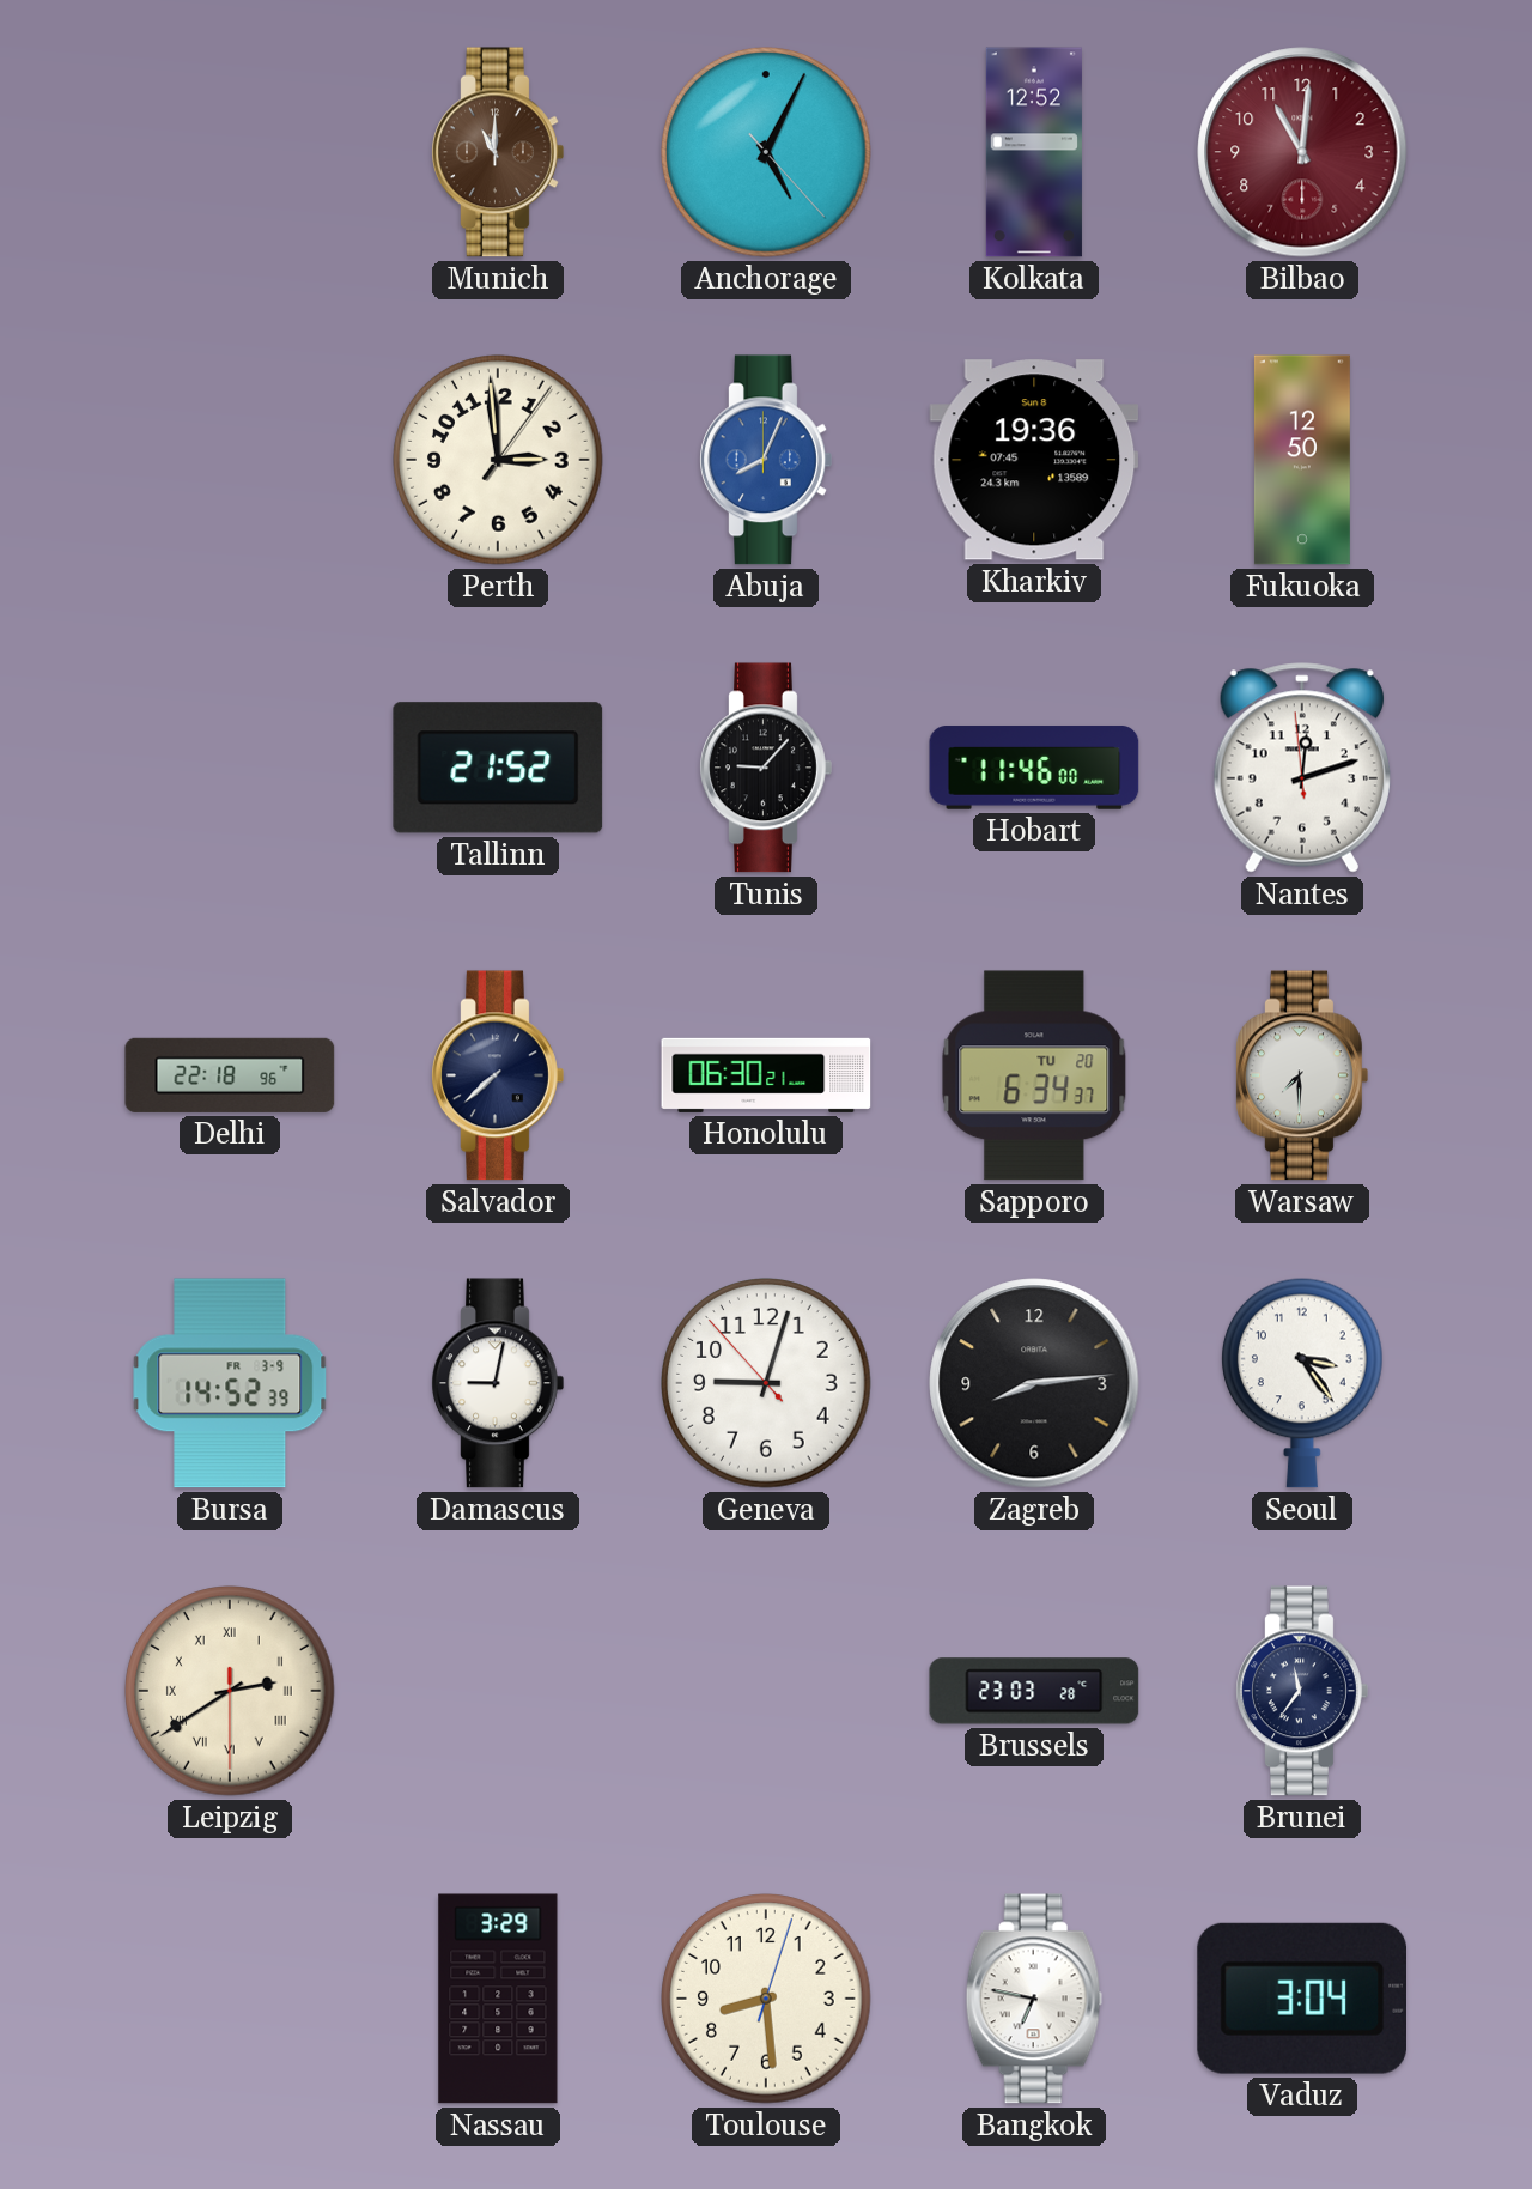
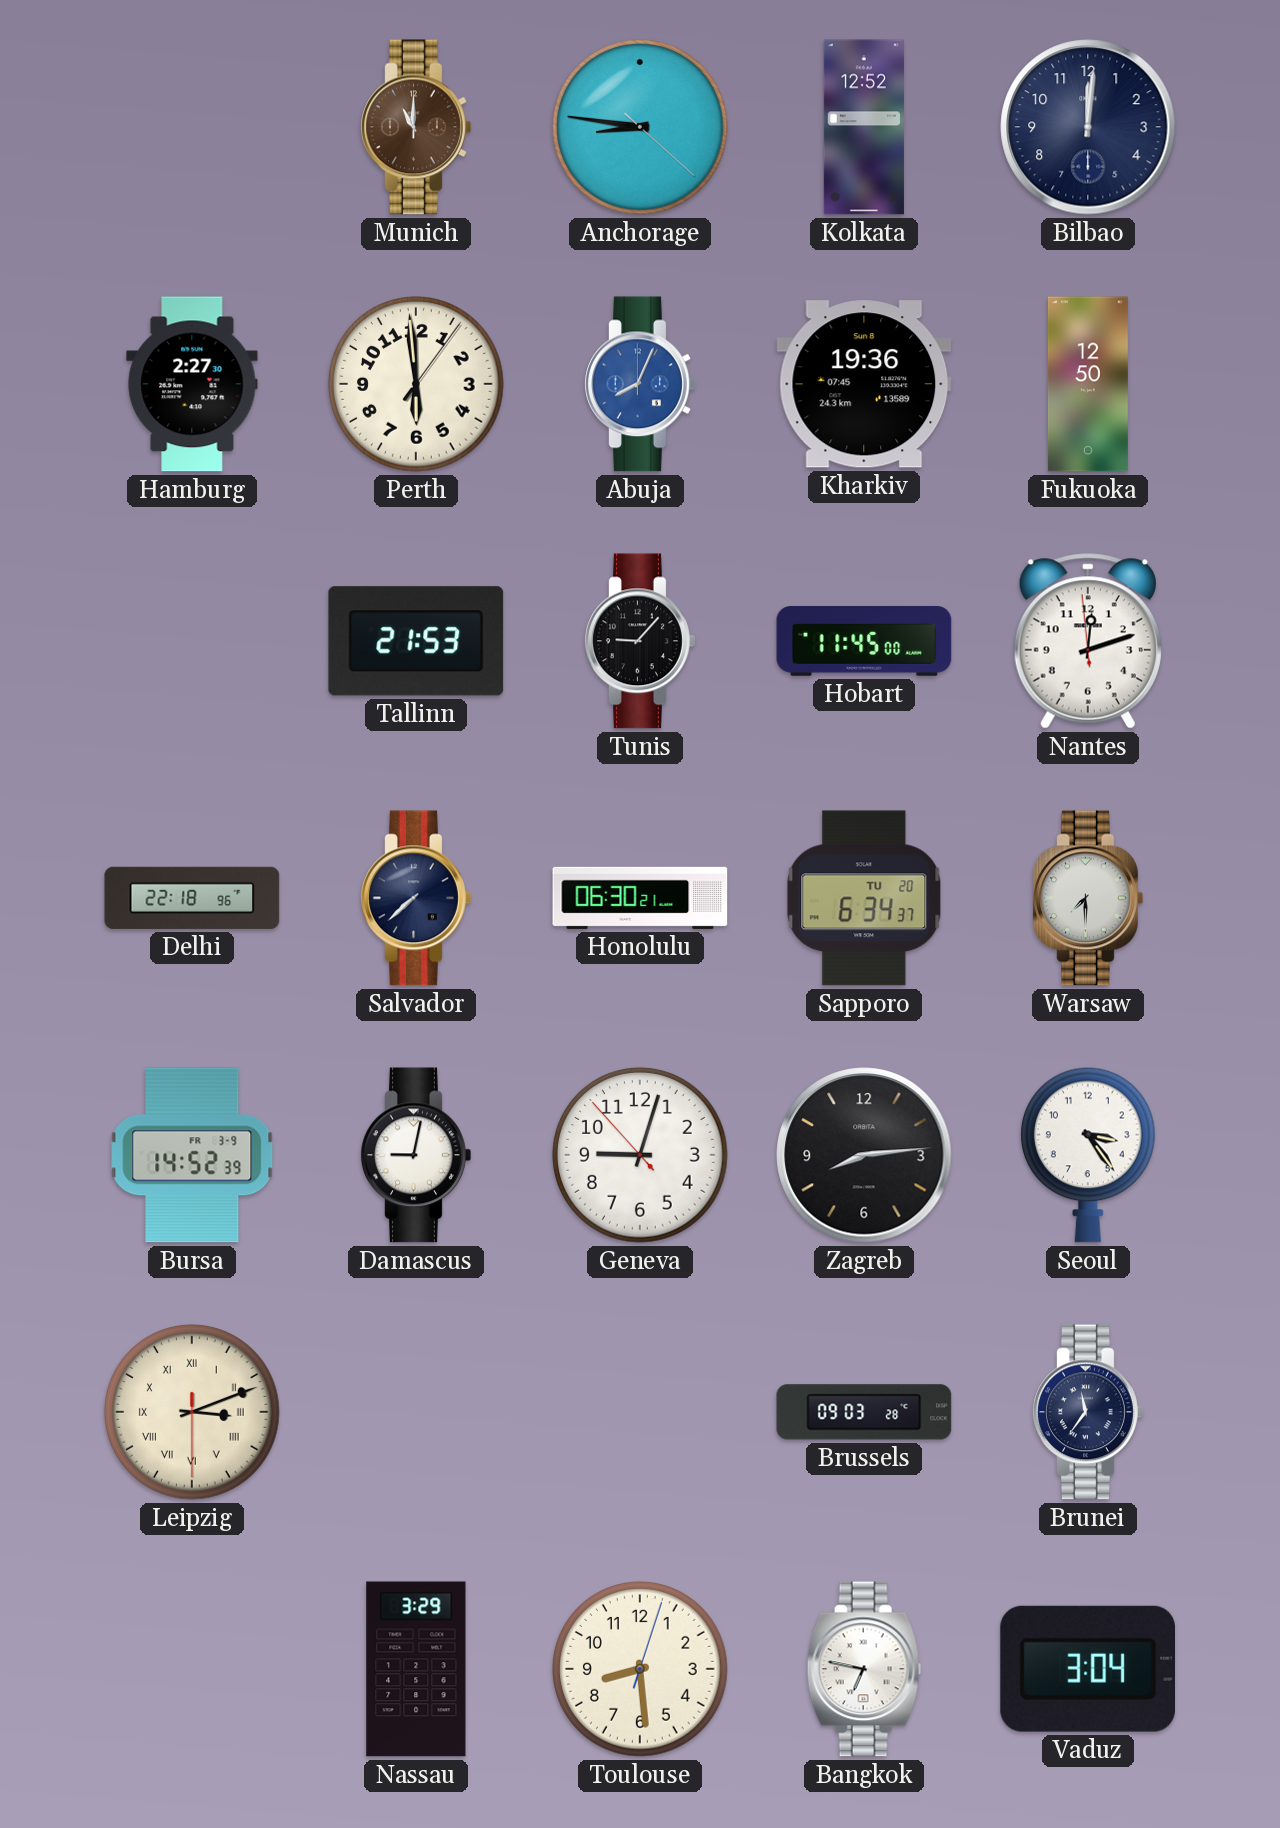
Anchorage: 5:04 -> 8:46 (640, 127)
Bilbao: 11:01 -> 12:01 (1088, 127)
Bilbao dial: burgundy -> navy (1088, 127)
Hamburg: none -> 2:27 (192, 384)
Perth: 2:59 -> 5:59 (416, 384)
Tallinn: 21:52 -> 21:53 (416, 641)
Hobart: 11:46 -> 11:45 (864, 641)
Leipzig: 2:39 -> 3:11 (192, 1412)
Brussels: 23:03 -> 09:03 (864, 1412)
